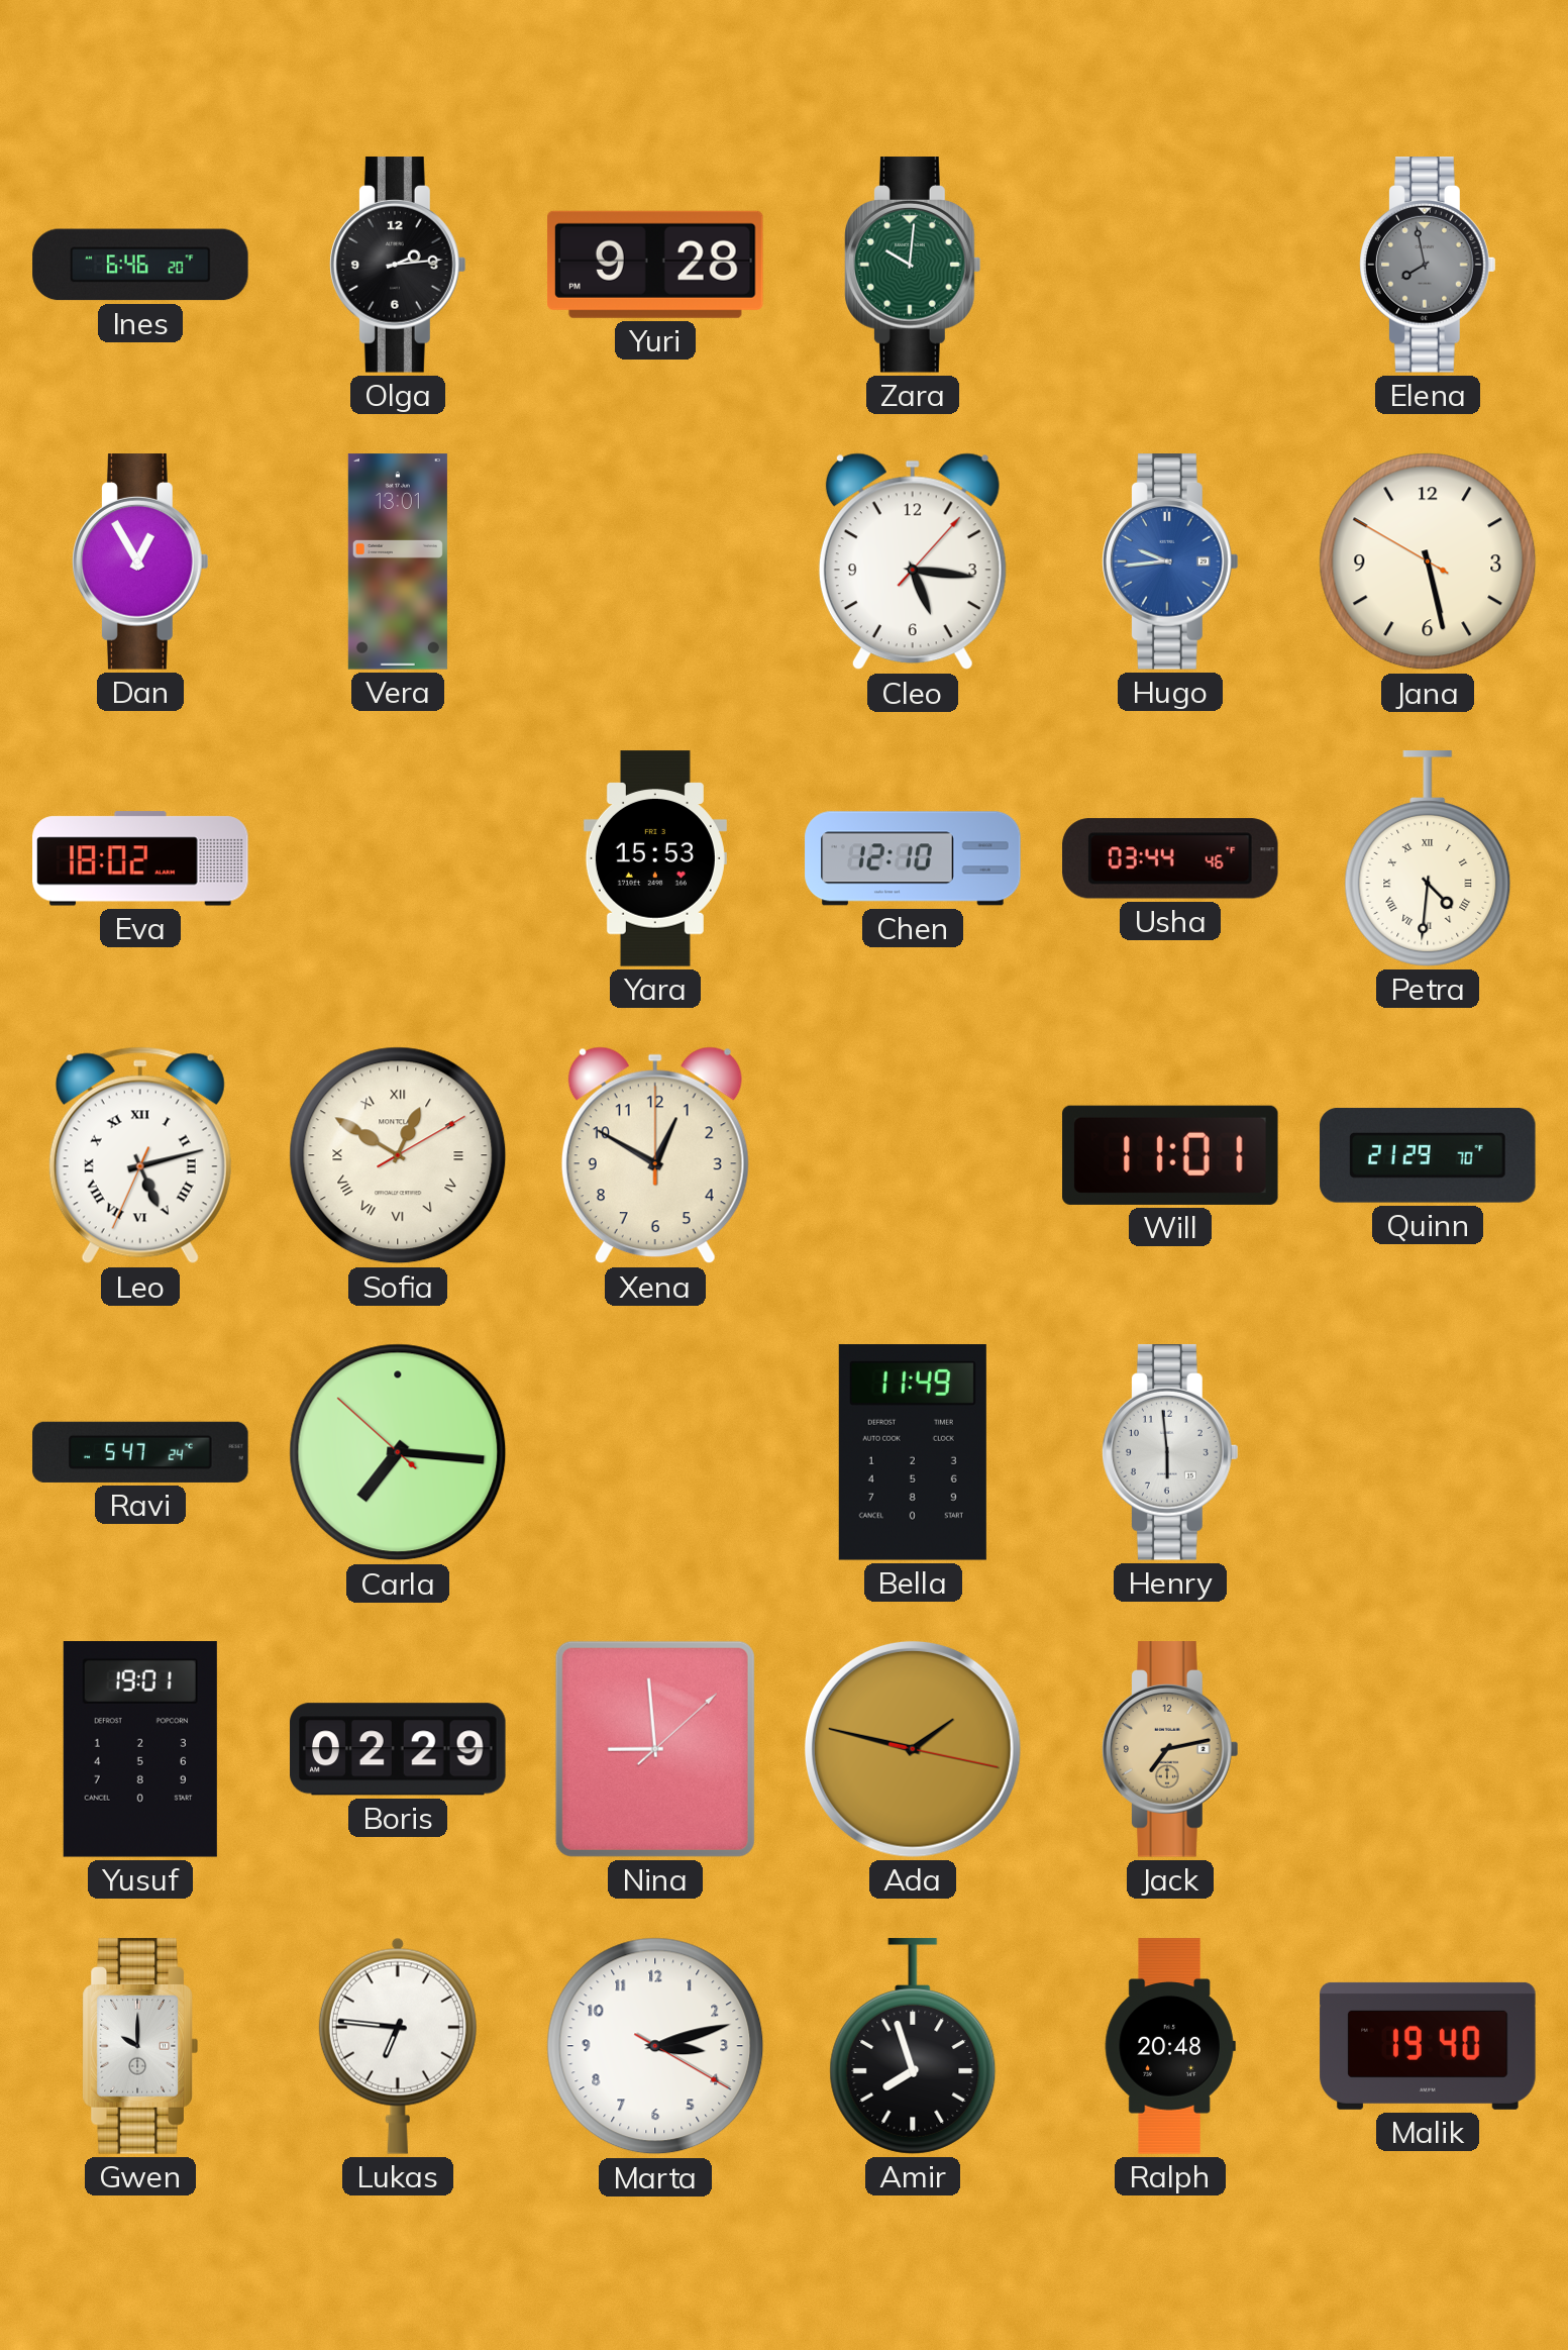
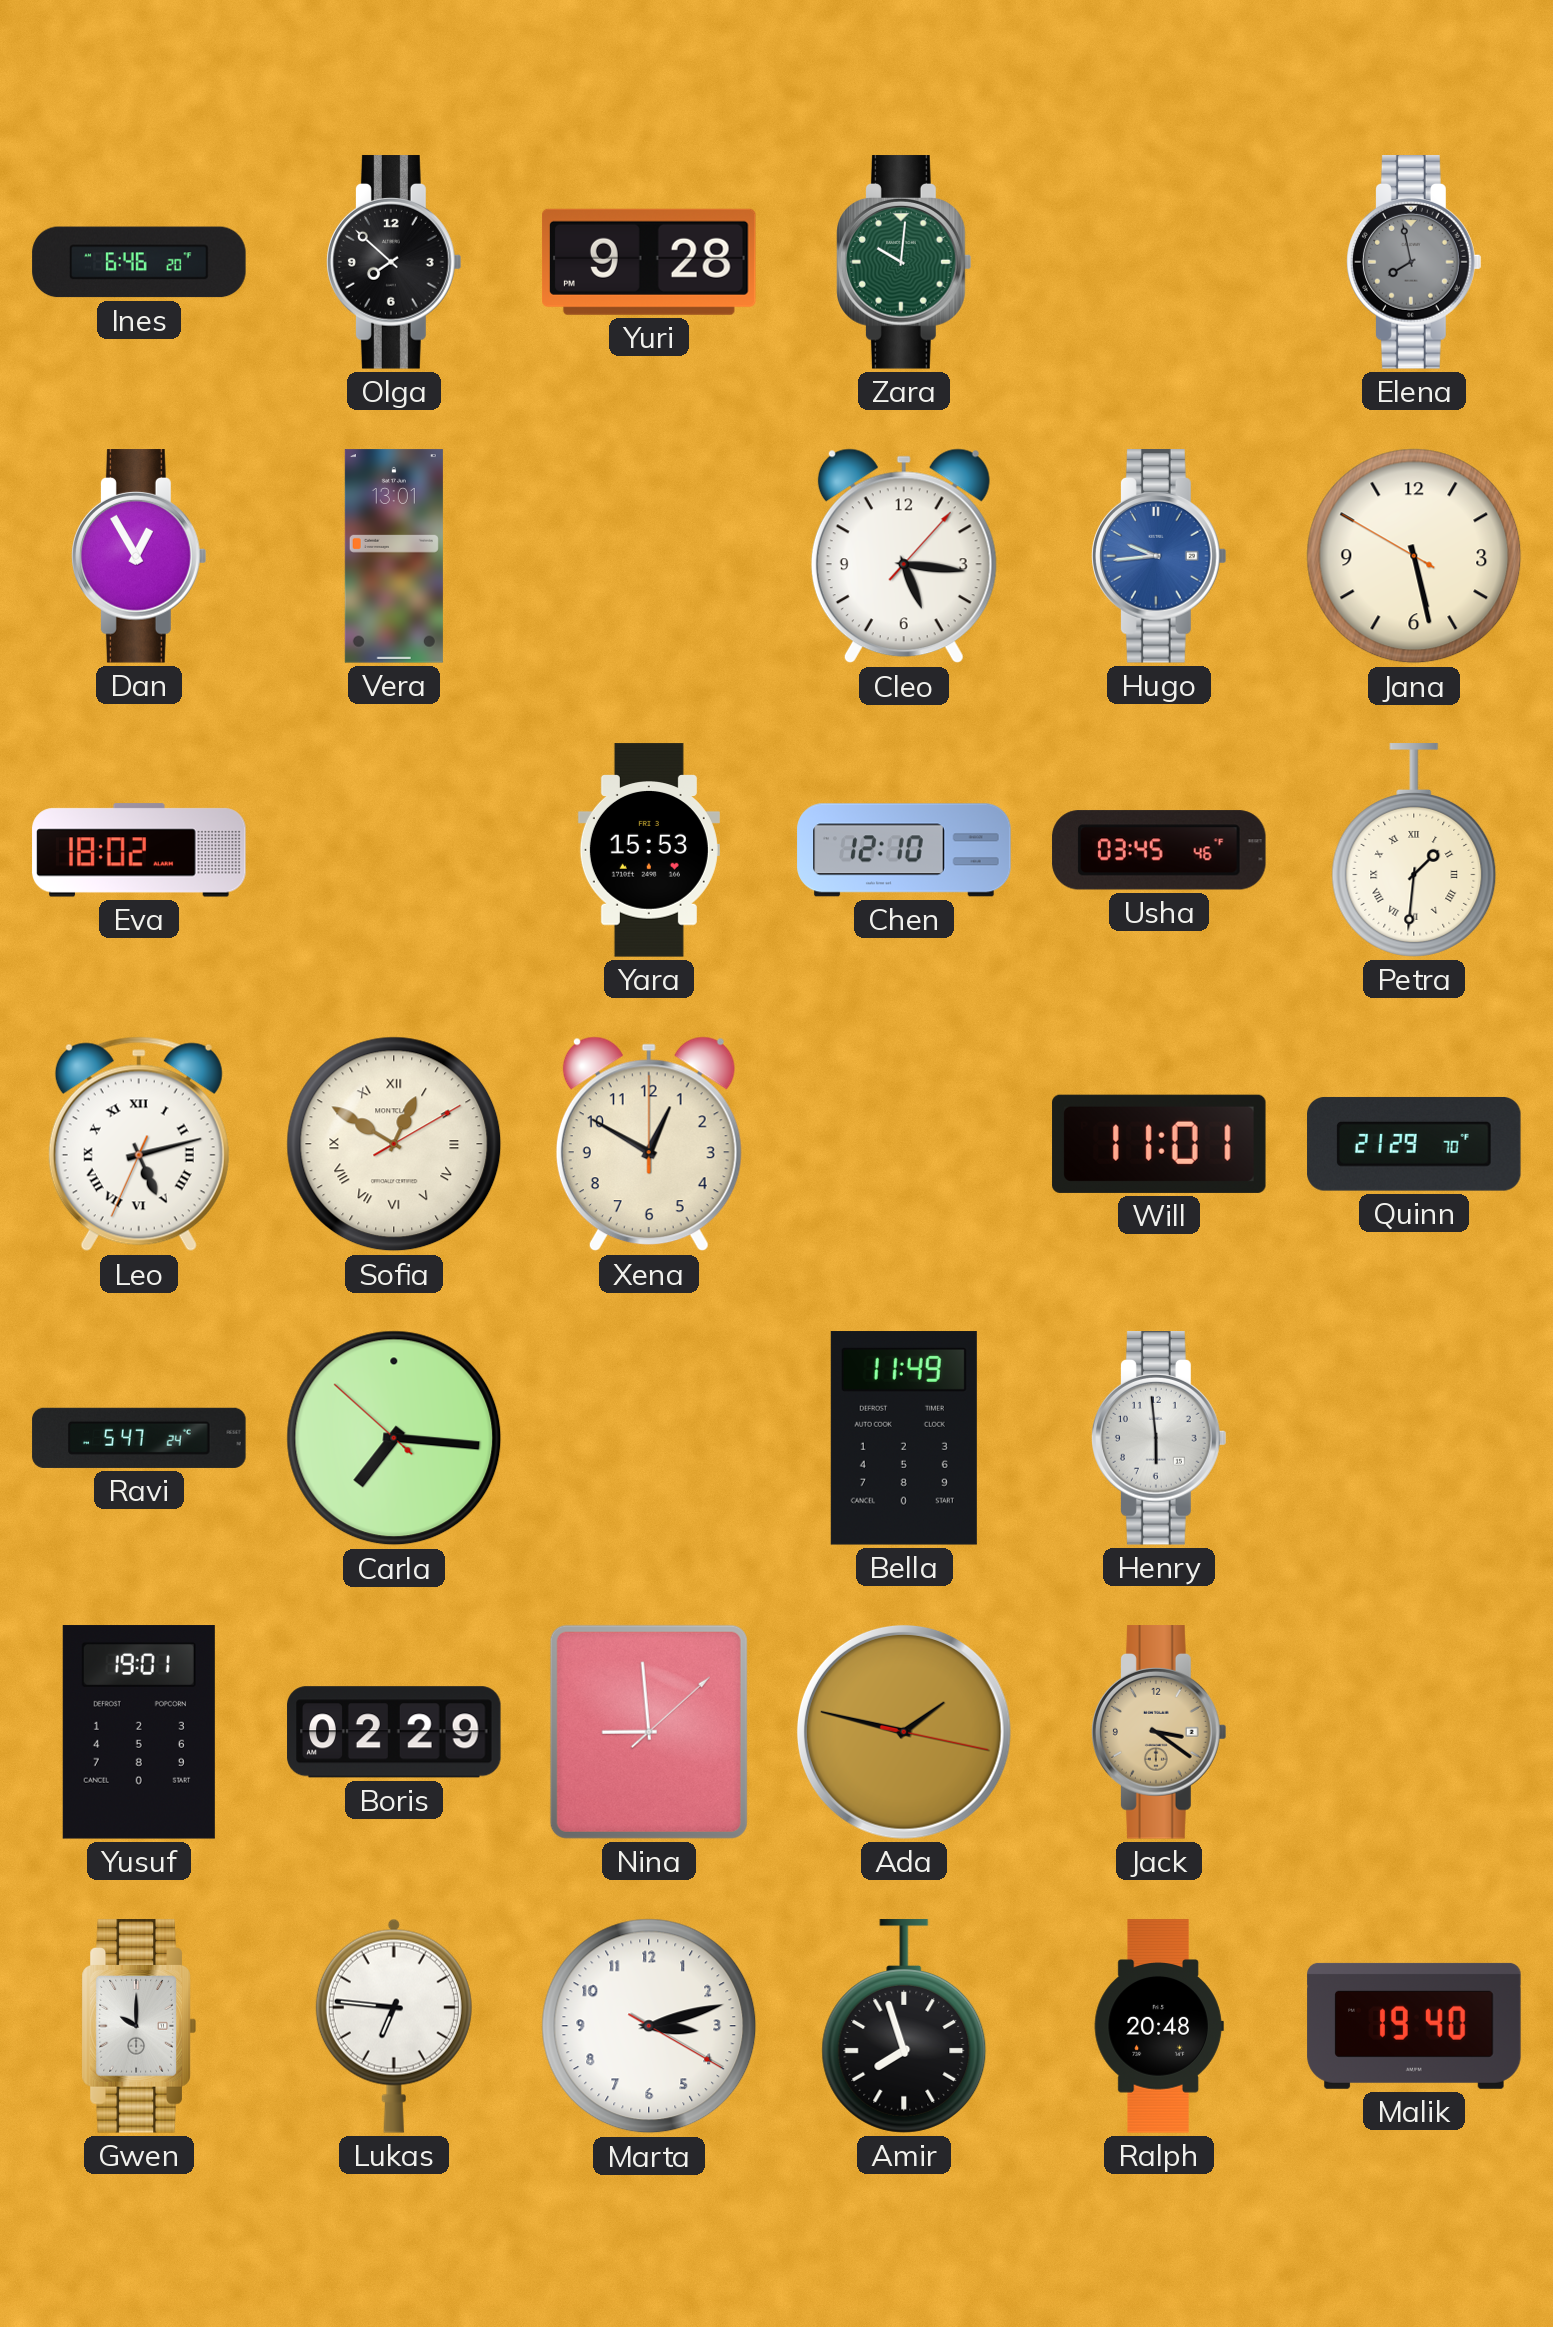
Olga: 2:14 -> 7:52 (394, 262)
Usha: 03:44 -> 03:45 (1159, 850)
Petra: 4:31 -> 1:31 (1414, 850)
Jack: 7:13 -> 3:21 (1159, 1732)
